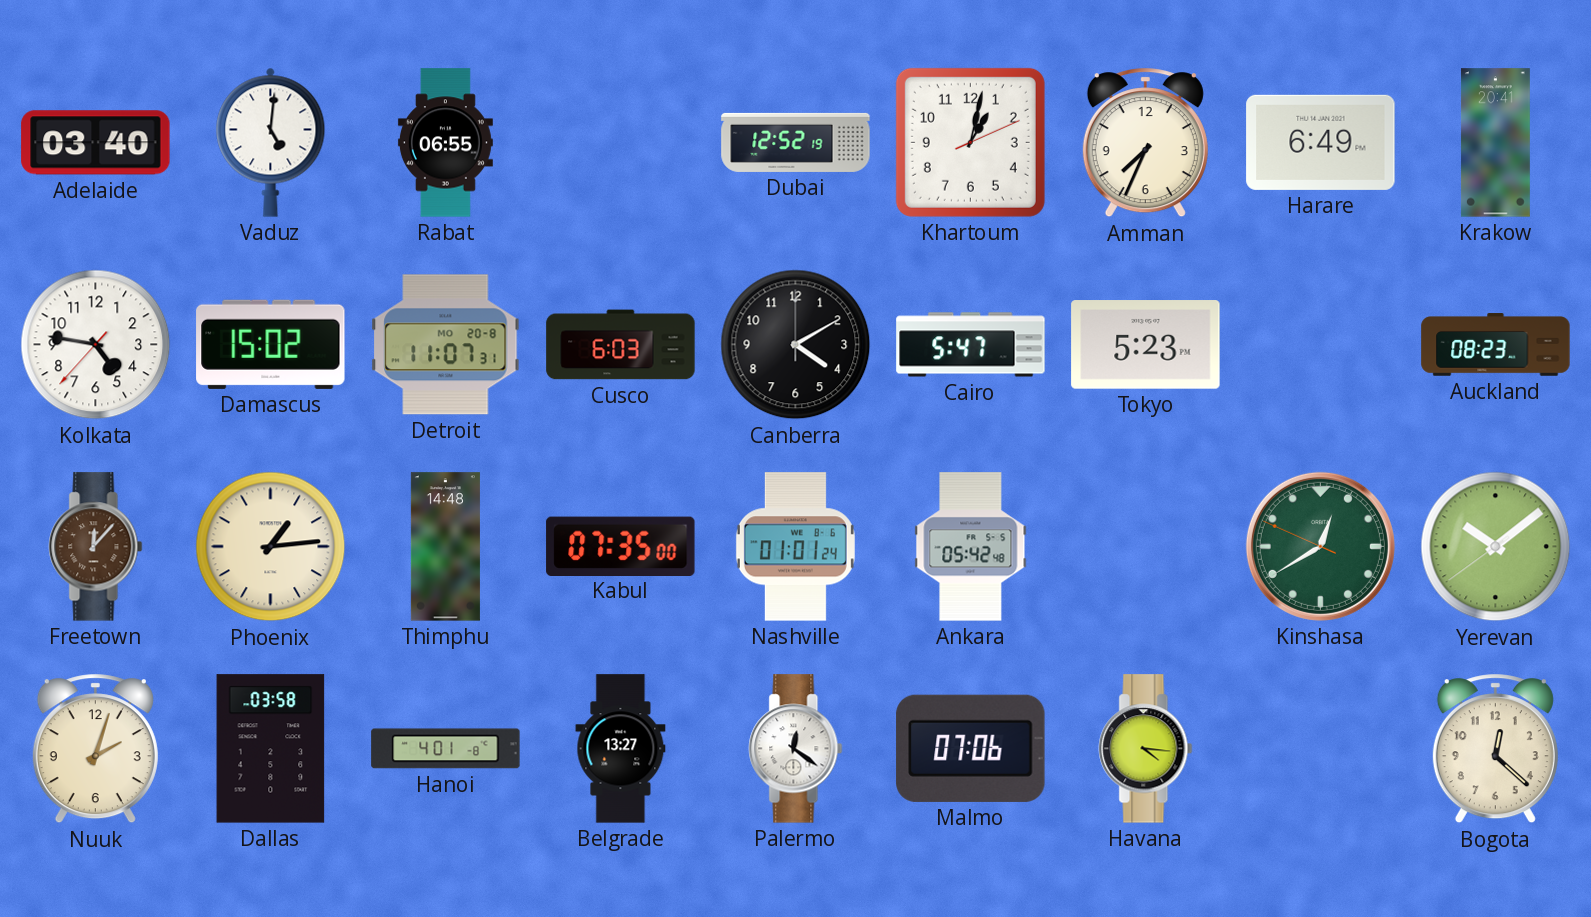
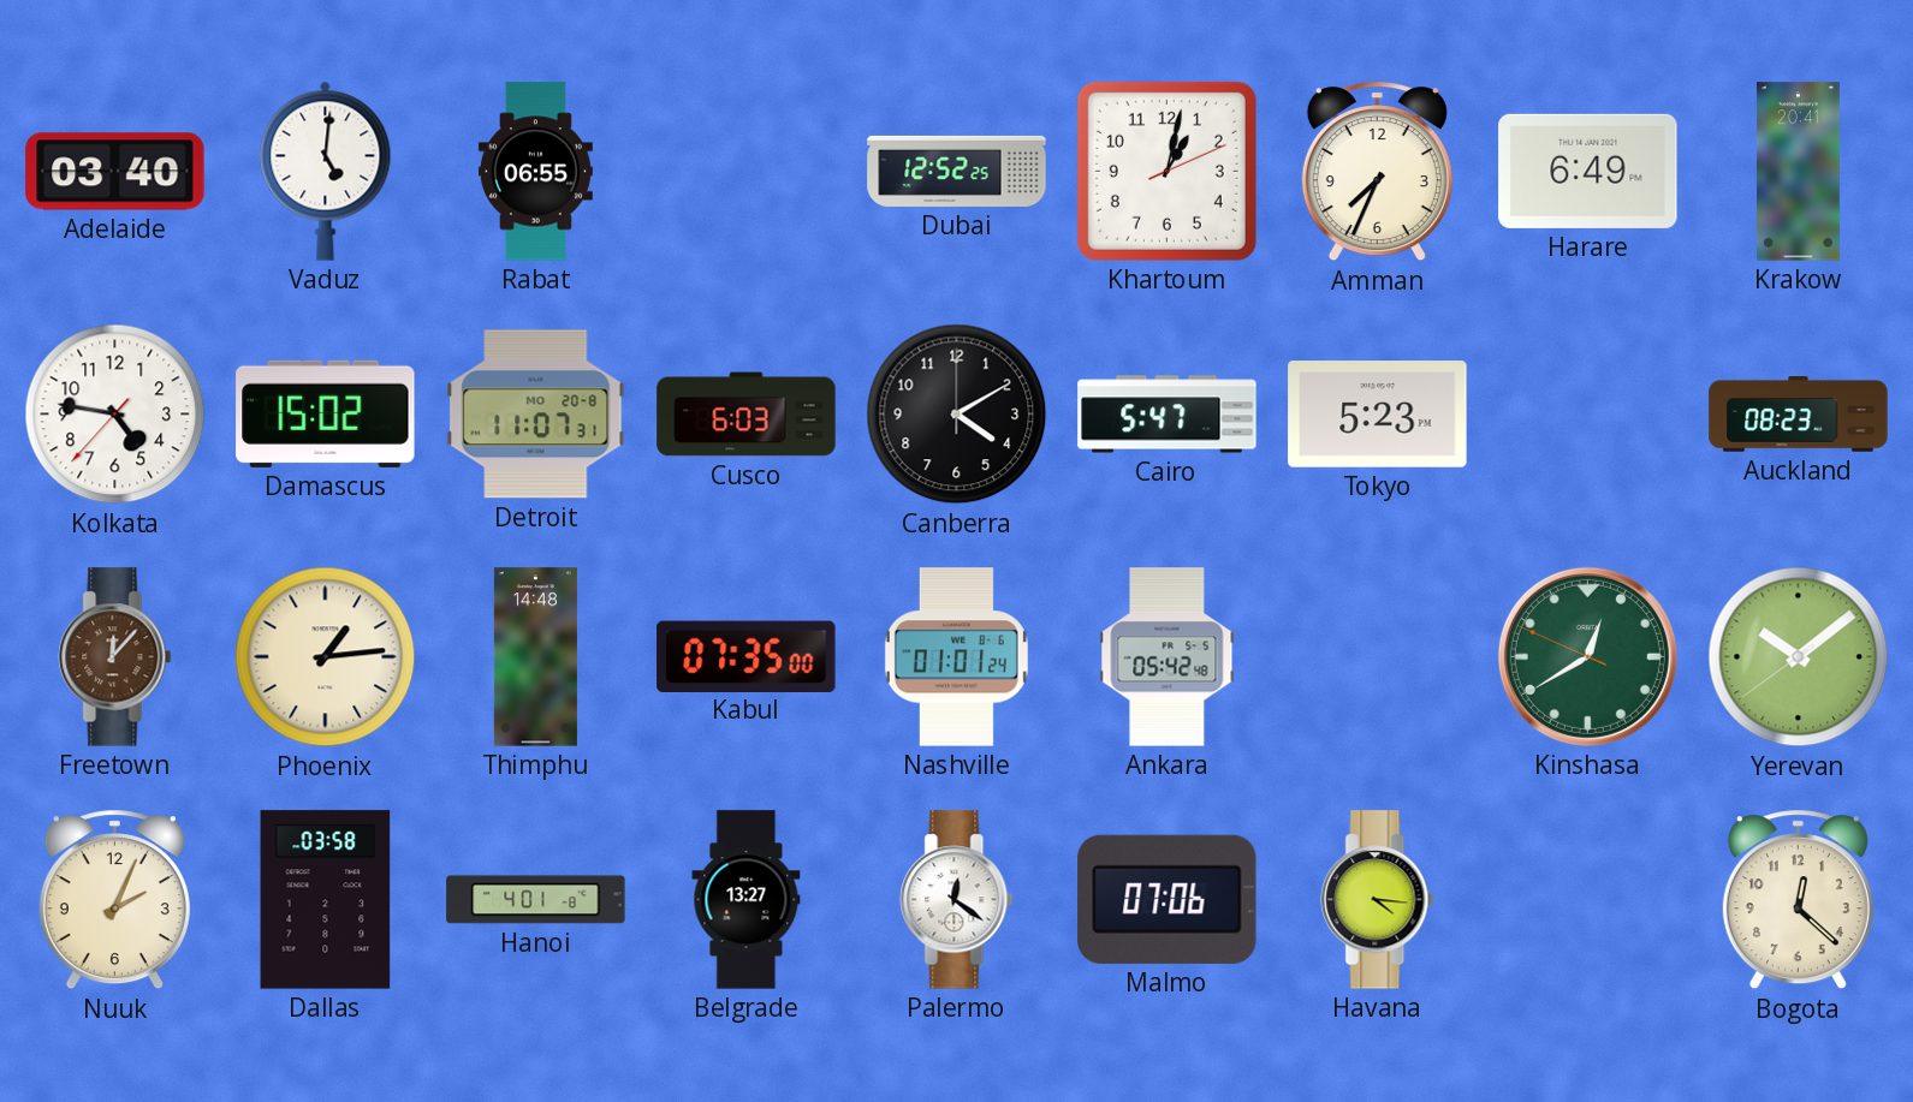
Dubai: 12:52:19 -> 12:52:25 (957, 171)
Nuuk: 2:03 -> 2:04 (114, 900)
